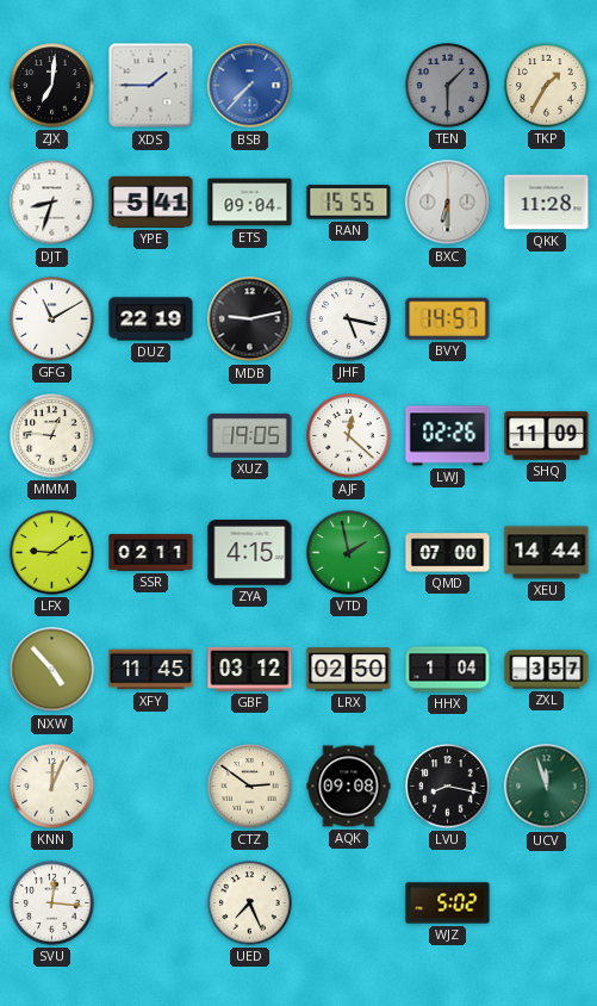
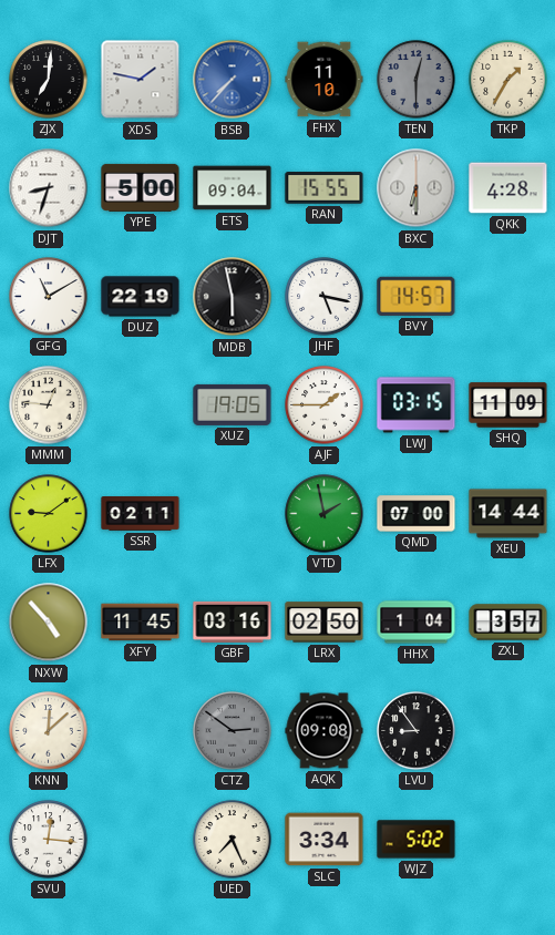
XDS: 1:45 -> 1:47 (141, 80)
FHX: none -> 11:10 (325, 80)
TEN: 1:30 -> 12:30 (417, 80)
YPE: 5:41 -> 5:00 (141, 187)
QKK: 11:28 -> 4:28 (508, 188)
MDB: 9:13 -> 5:58 (233, 297)
AJF: 12:22 -> 1:45 (325, 405)
LWJ: 02:26 -> 03:15 (417, 405)
ZYA: 4:15 -> none (250, 553)
GBF: 03:12 -> 03:16 (233, 621)
KNN: 12:04 -> 12:08 (49, 731)
CTZ dial: cream -> grey (233, 731)
LVU: 8:17 -> 8:54 (417, 731)
UCV: 11:57 -> none (547, 787)
SLC: none -> 3:34 (325, 840)
